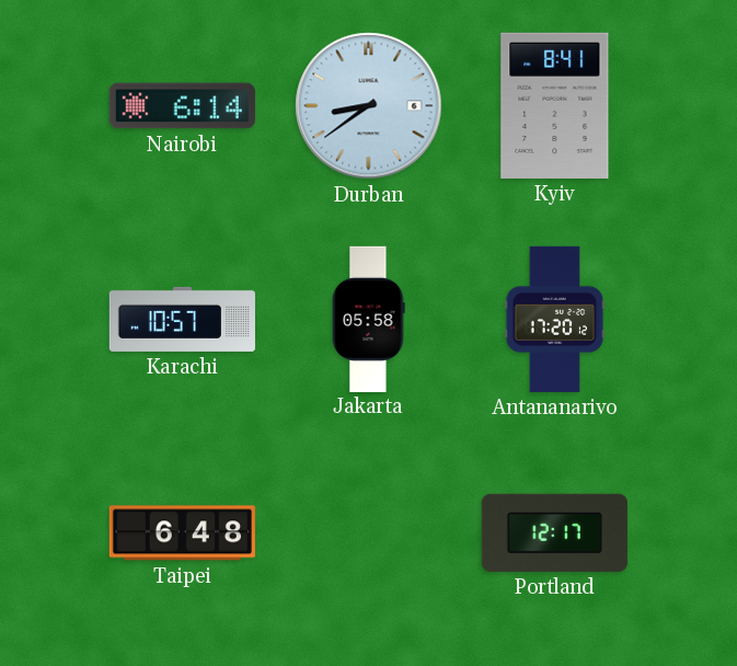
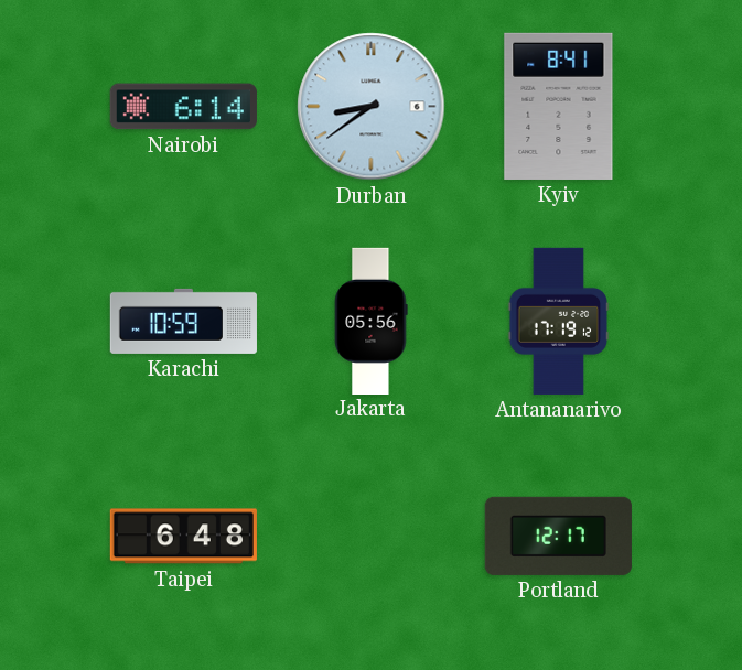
Karachi: 10:57 -> 10:59 (183, 321)
Jakarta: 05:58 -> 05:56 (370, 321)
Antananarivo: 17:20 -> 17:19 (559, 321)
